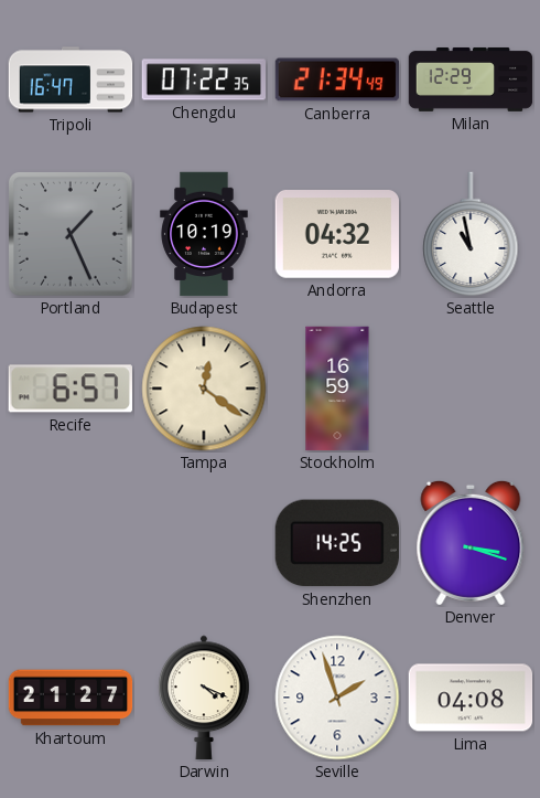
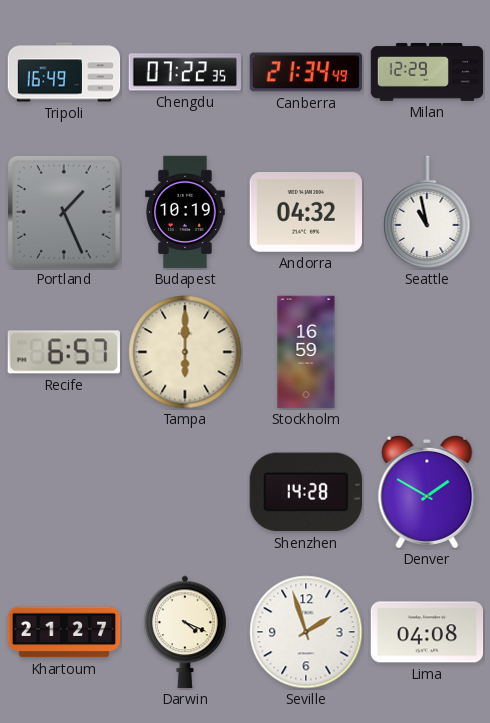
Tripoli: 16:47 -> 16:49 (64, 72)
Tampa: 12:21 -> 6:00 (185, 352)
Shenzhen: 14:25 -> 14:28 (306, 492)
Denver: 3:18 -> 1:50 (427, 492)
